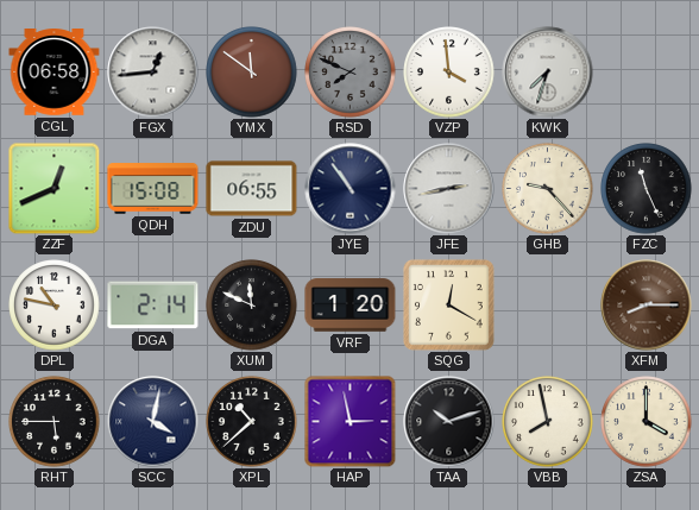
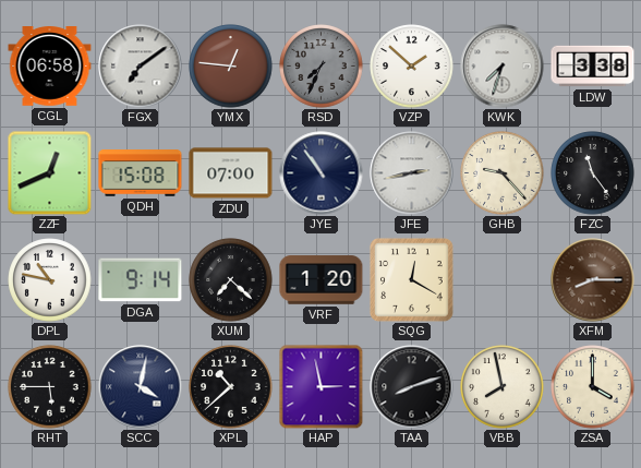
FGX: 12:44 -> 7:09 (141, 67)
YMX: 11:51 -> 12:46 (231, 67)
RSD: 7:49 -> 7:34 (322, 67)
VZP: 3:59 -> 1:52 (412, 67)
LDW: none -> 3:38 (593, 67)
ZDU: 06:55 -> 07:00 (231, 173)
FZC: 11:26 -> 11:24 (593, 173)
DGA: 2:14 -> 9:14 (141, 280)
XUM: 11:49 -> 7:22 (231, 280)
TAA: 10:12 -> 8:12 (412, 387)
